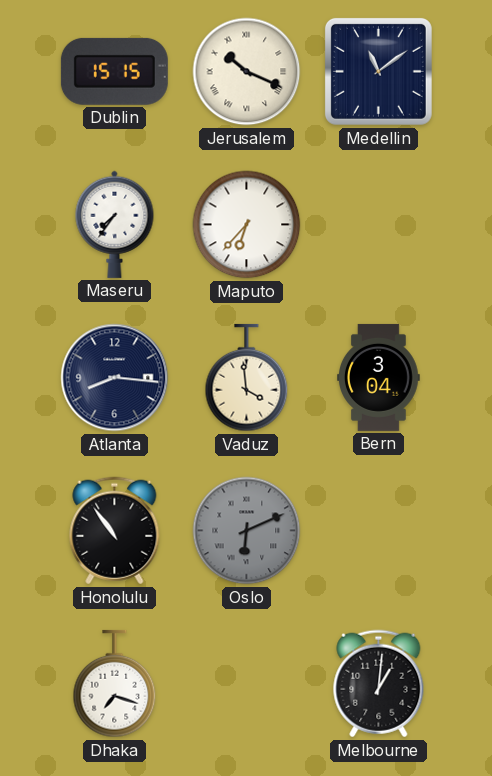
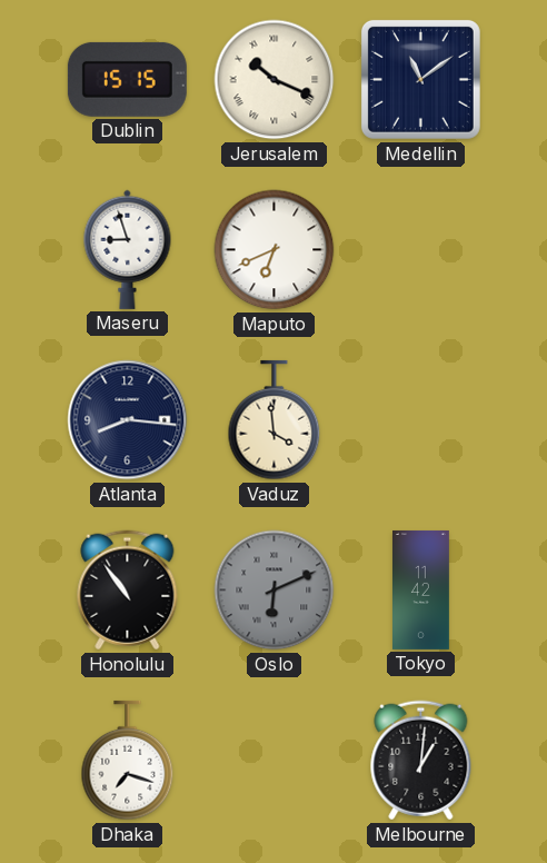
Maseru: 7:36 -> 8:57 (128, 249)
Maputo: 6:37 -> 6:41 (275, 250)
Bern: 3:04 -> none (379, 377)
Tokyo: none -> 11:42 (421, 589)
